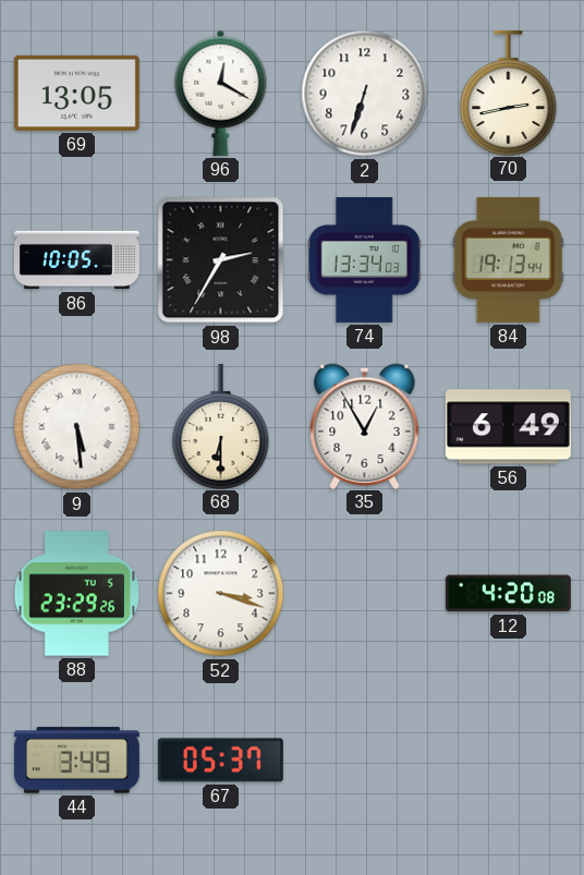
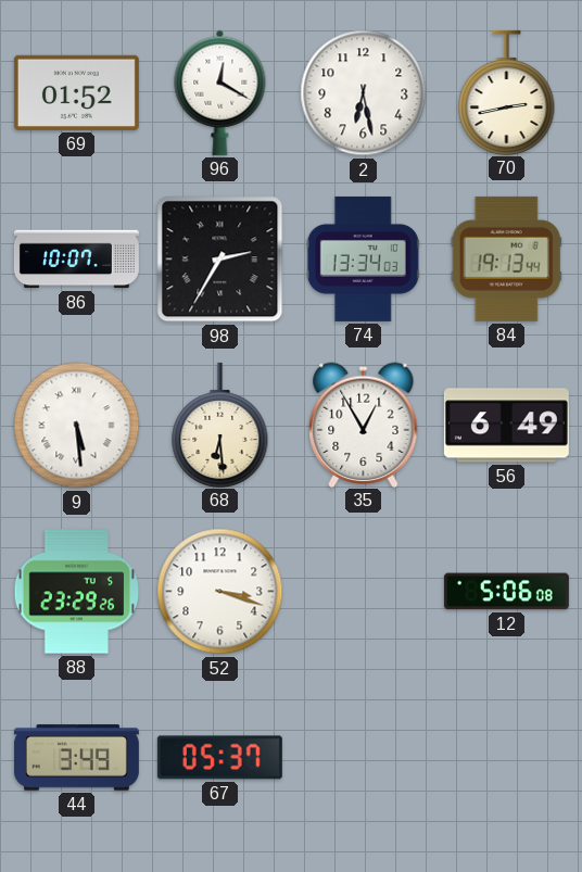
69: 13:05 -> 01:52 (76, 92)
2: 6:33 -> 6:28 (364, 93)
86: 10:05 -> 10:07 (76, 260)
68: 6:30 -> 6:29 (220, 425)
12: 4:20 -> 5:06 (506, 592)
